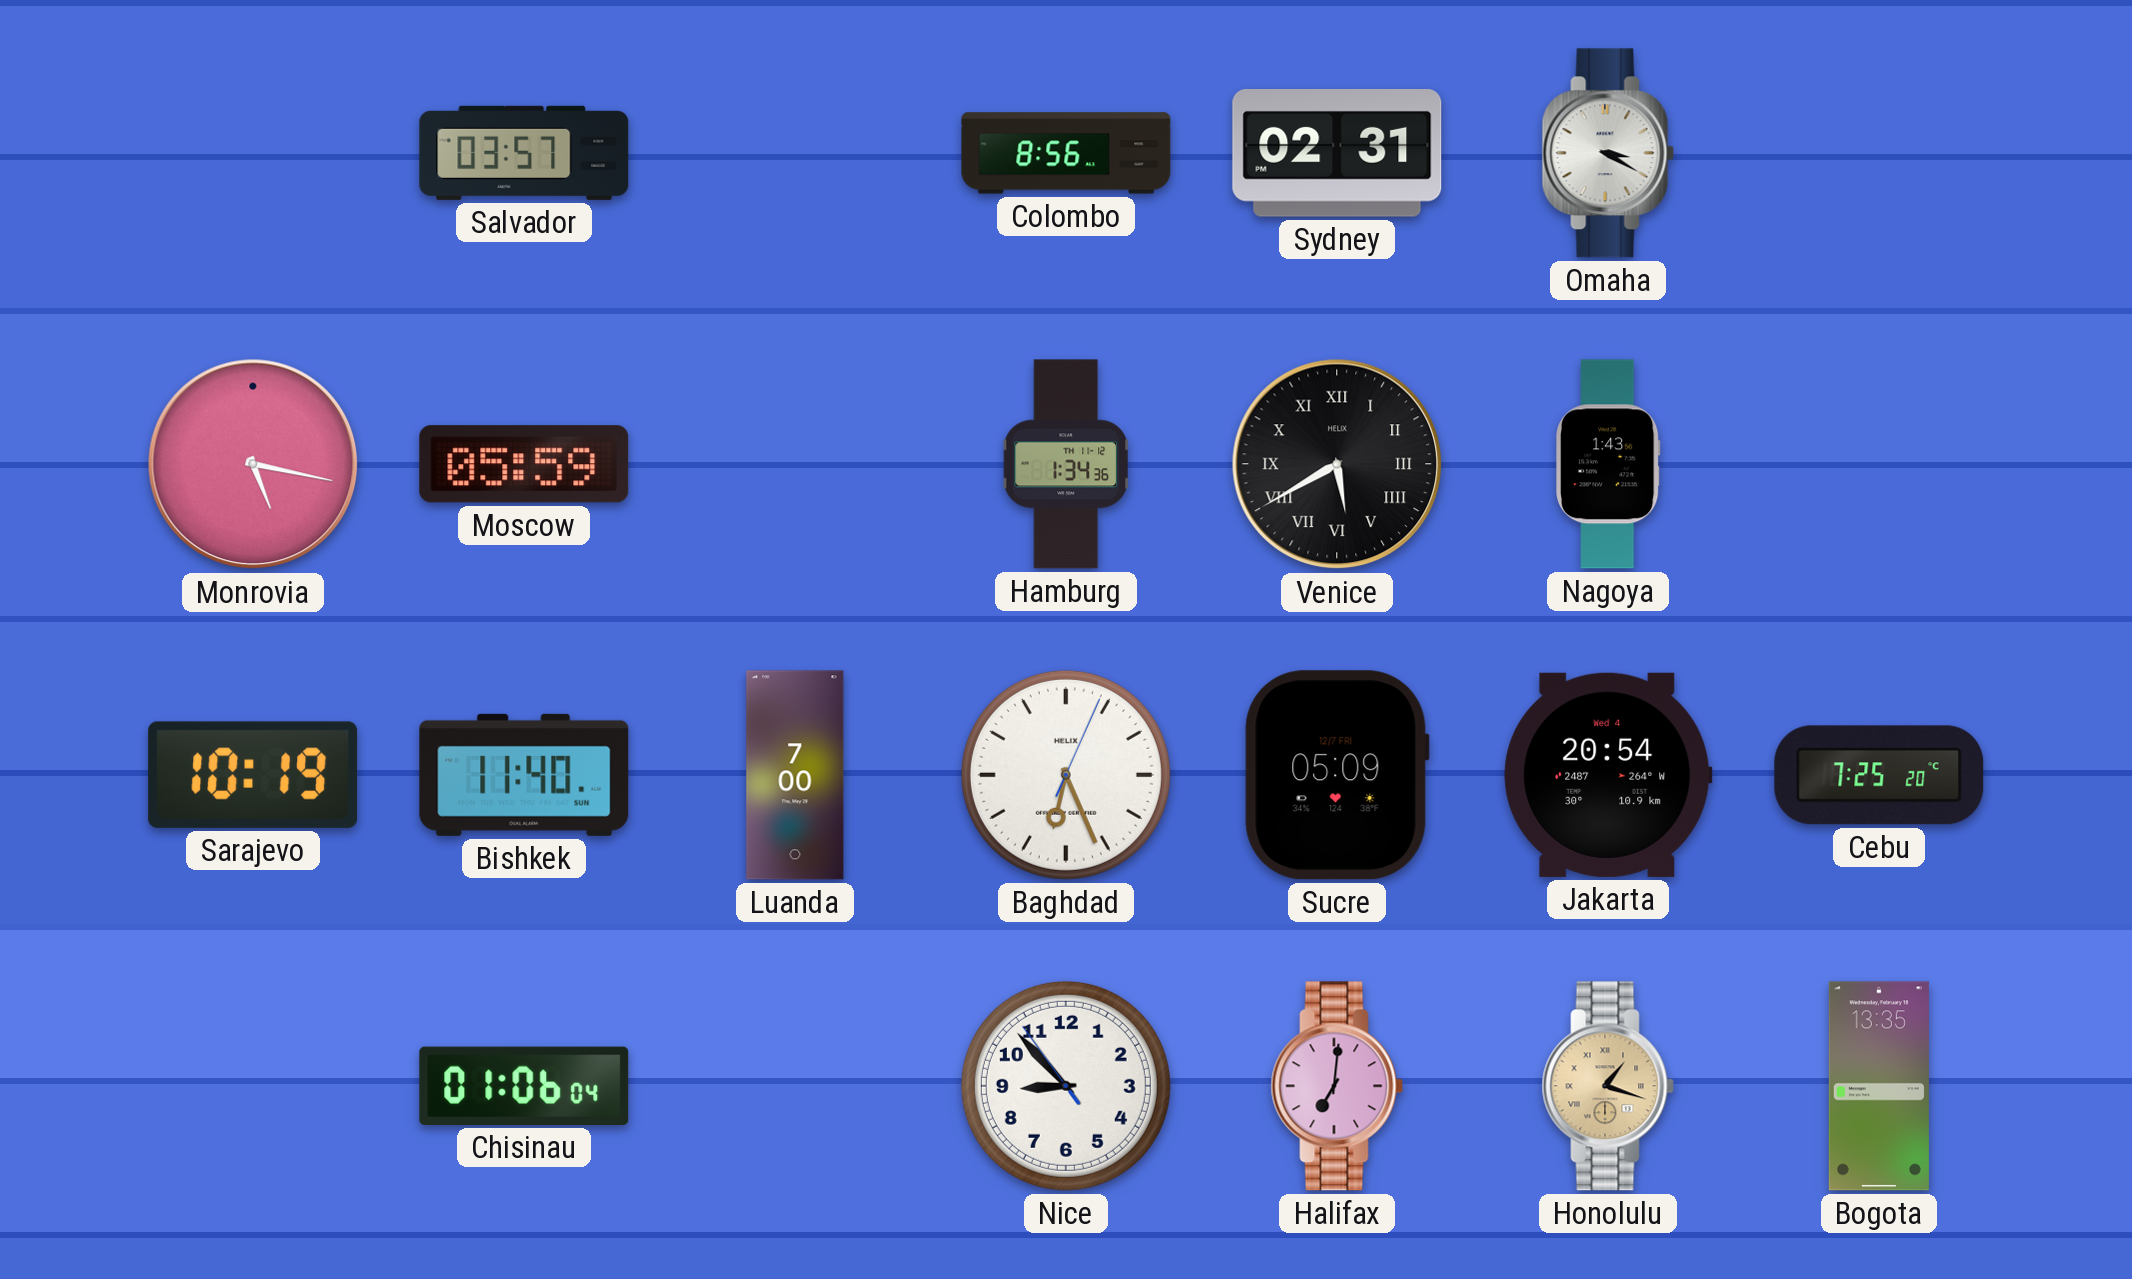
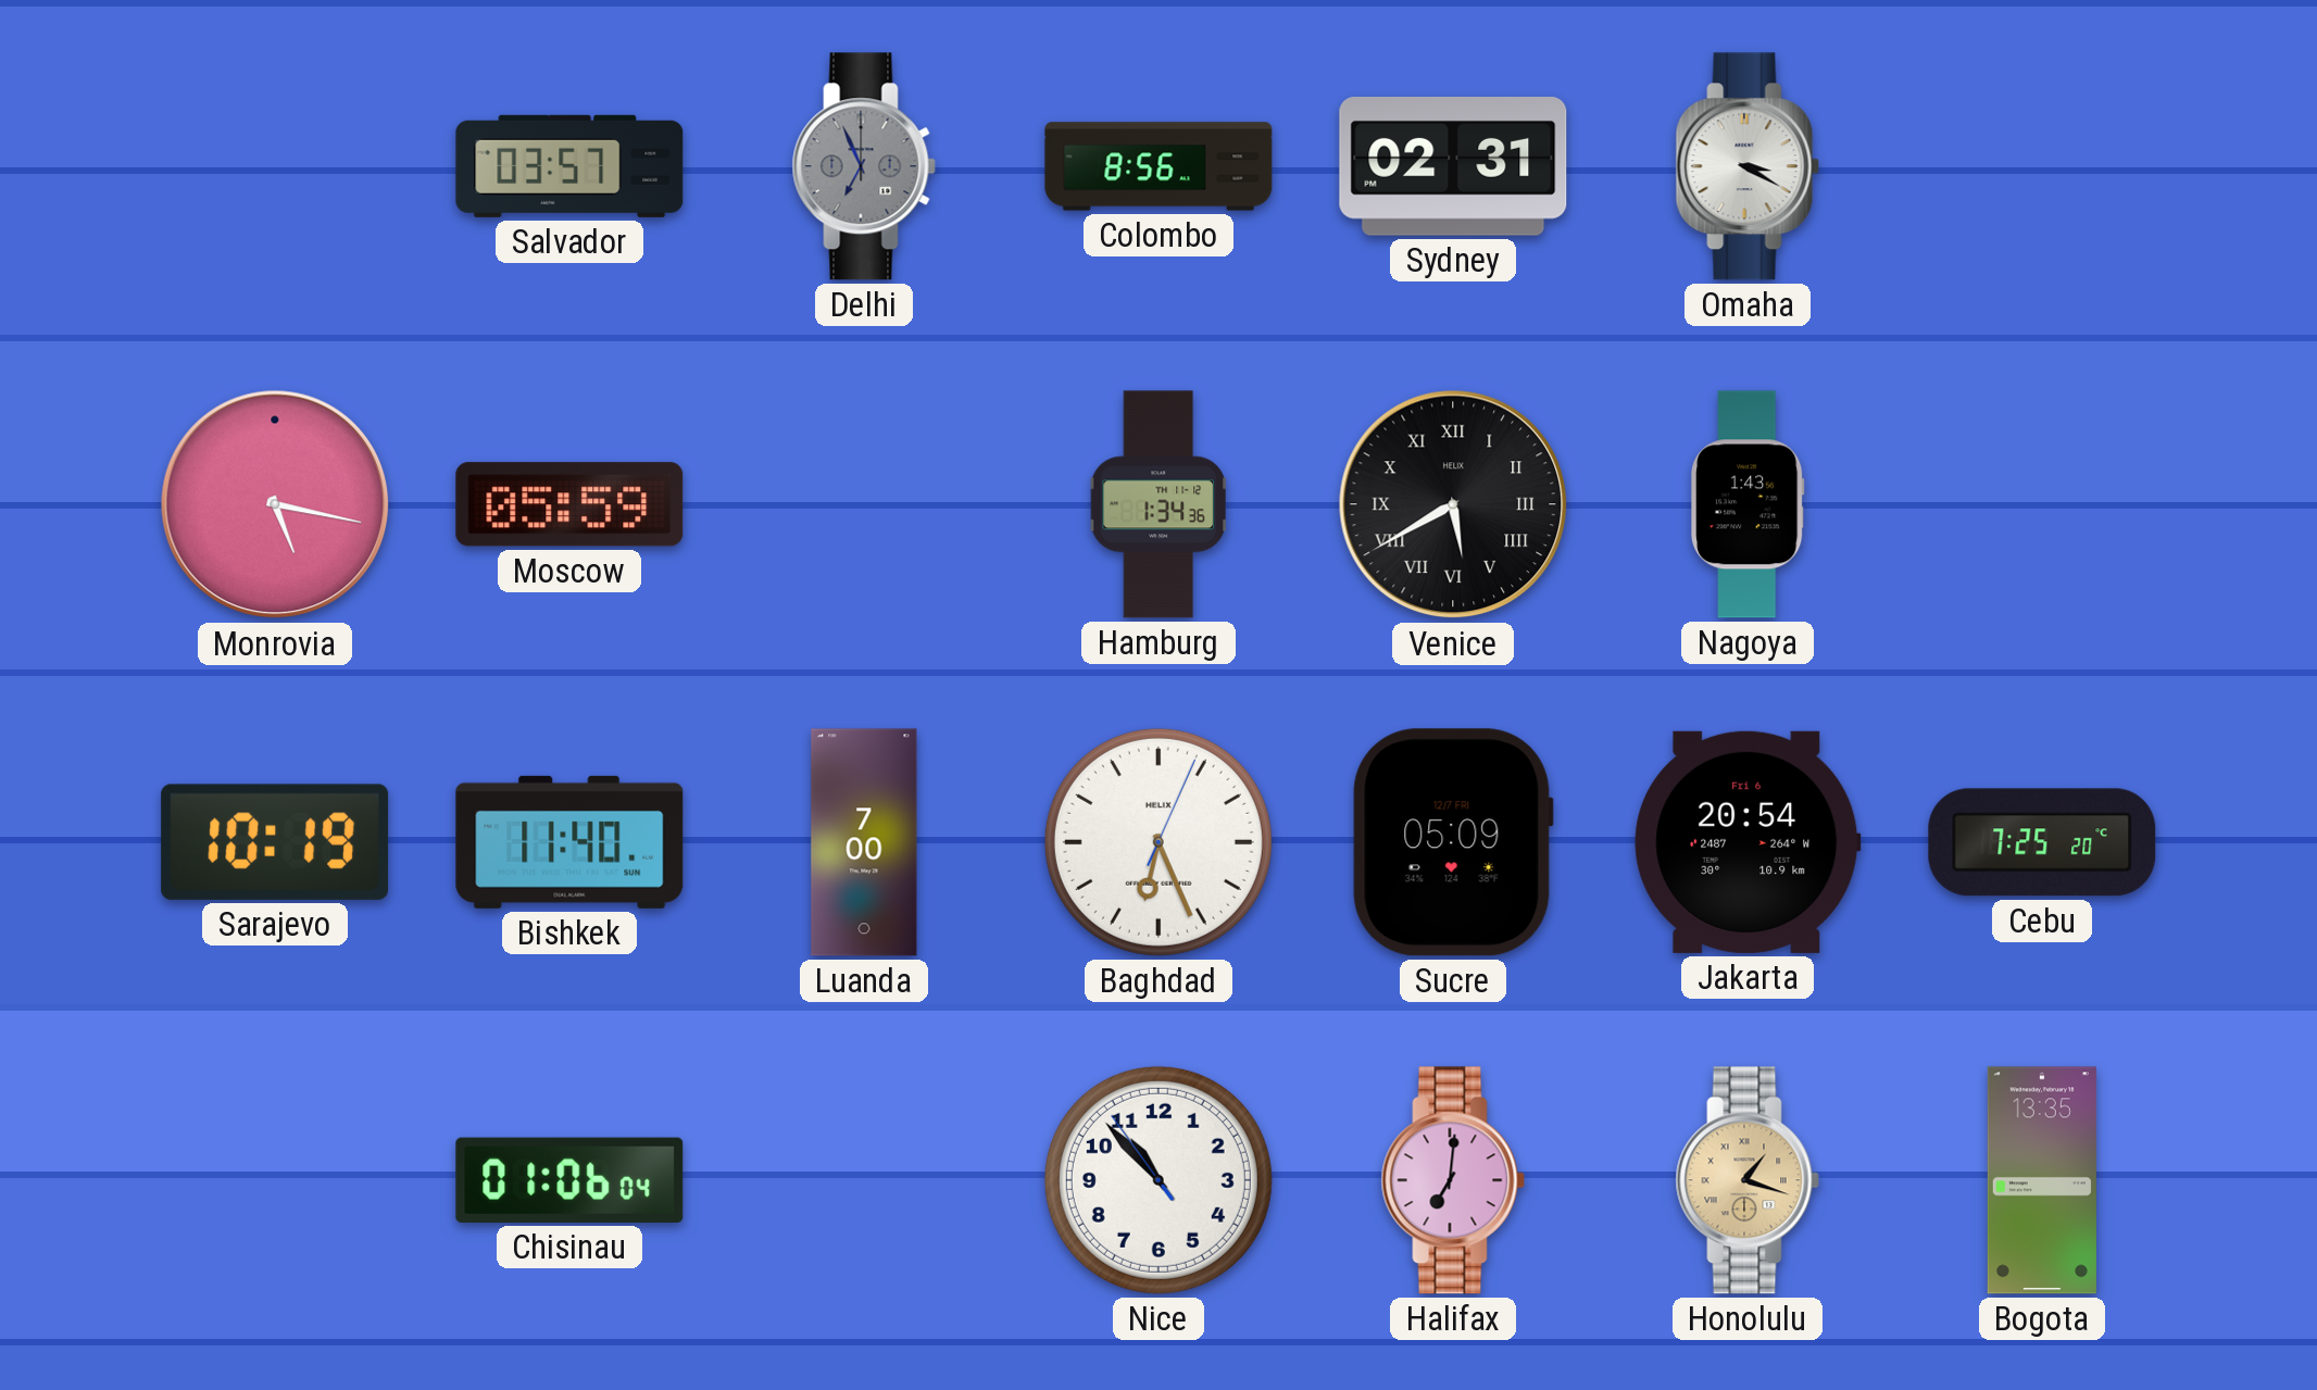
Delhi: none -> 6:56 (864, 166)
Jakarta date: Wed 4 -> Fri 6 (1748, 842)
Nice: 8:52 -> 10:52 (1158, 1180)
